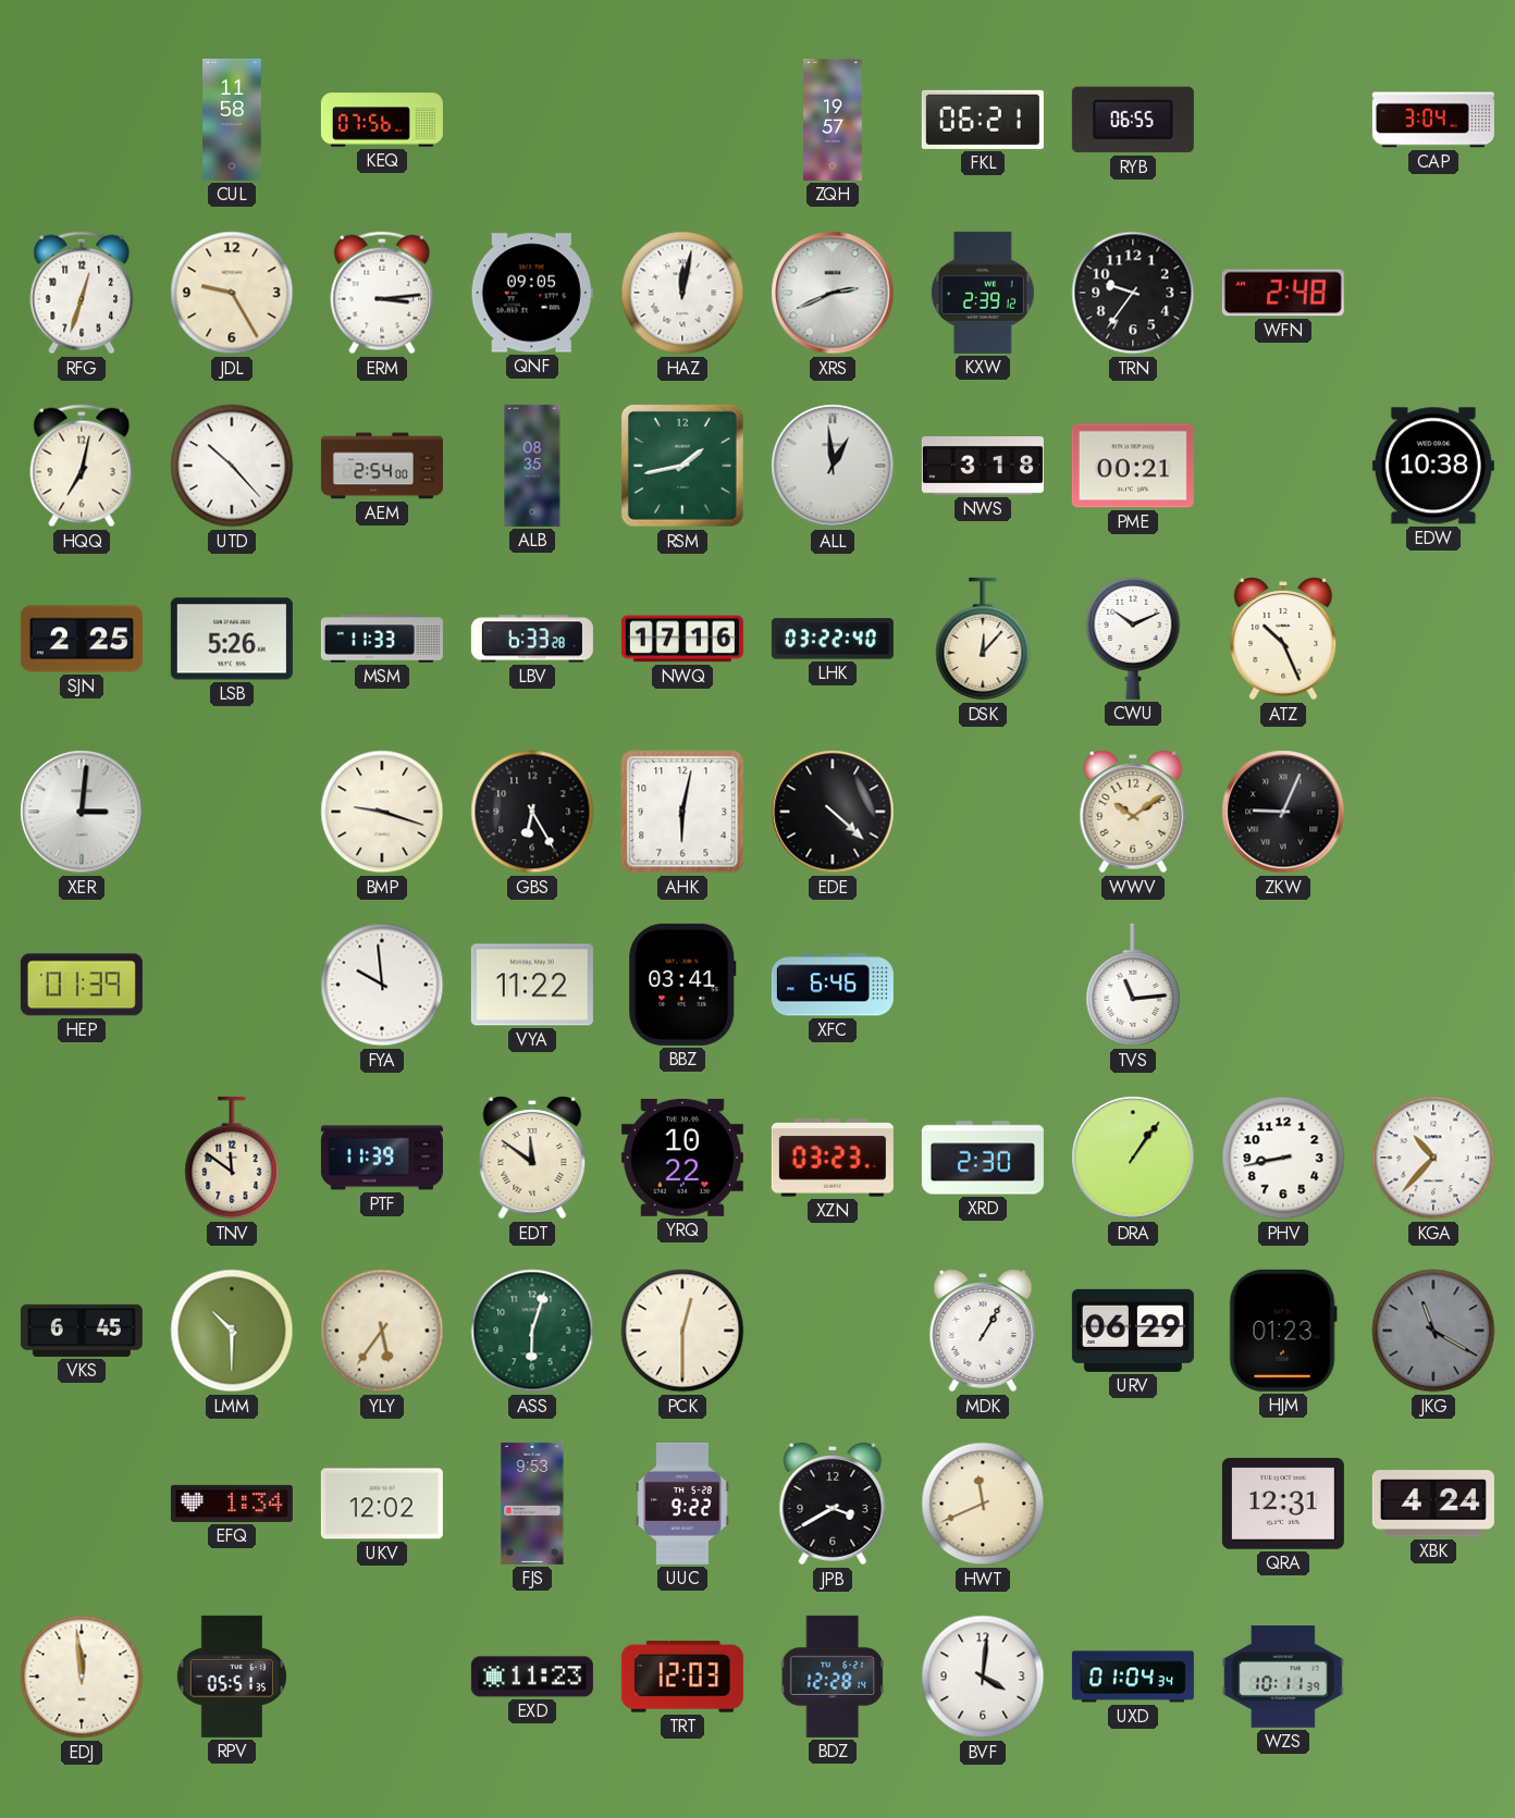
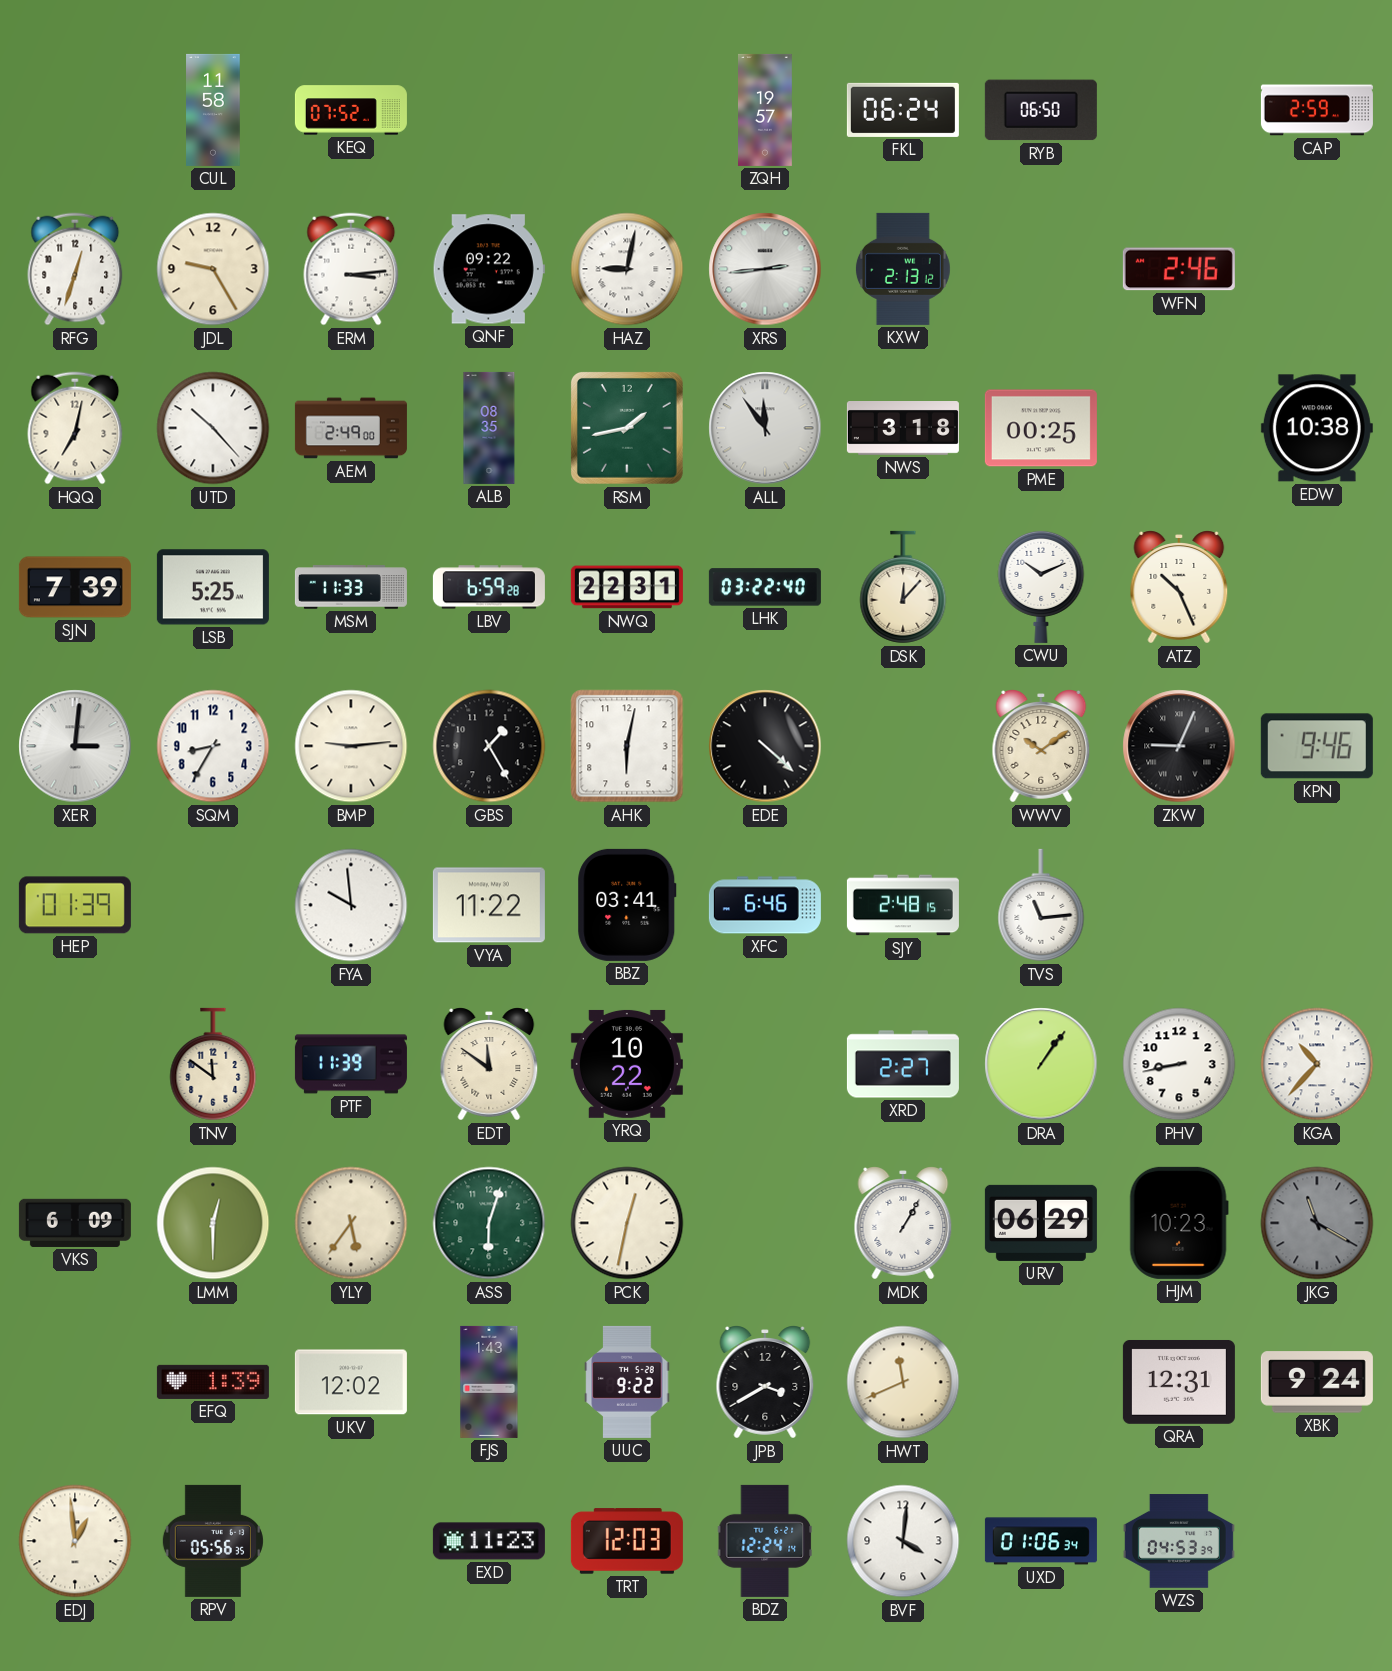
KEQ: 07:56 -> 07:52 (351, 110)
FKL: 06:21 -> 06:24 (903, 110)
RYB: 06:55 -> 06:50 (1041, 110)
CAP: 3:04 -> 2:59 (1317, 110)
QNF: 09:05 -> 09:22 (489, 269)
HAZ: 12:02 -> 9:02 (627, 269)
XRS: 2:41 -> 2:44 (765, 269)
KXW: 2:39 -> 2:13 (903, 269)
TRN: 9:36 -> none (1133, 293)
WFN: 2:48 -> 2:46 (1179, 269)
AEM: 2:54 -> 2:49 (351, 428)
ALL: 12:59 -> 11:54 (765, 428)
PME: 00:21 -> 00:25 (1041, 428)
SJN: 2:25 -> 7:39 (75, 587)
LSB: 5:26 -> 5:25 (213, 587)
LBV: 6:33 -> 6:59 (489, 587)
NWQ: 17:16 -> 22:31 (627, 587)
SQM: none -> 8:35 (213, 746)
BMP: 9:18 -> 9:14 (351, 746)
GBS: 6:25 -> 1:25 (489, 746)
KPN: none -> 9:46 (1317, 746)
SJY: none -> 2:48 (903, 905)
XZN: 03:23 -> none (833, 1158)
XRD: 2:30 -> 2:27 (903, 1064)
VKS: 6:45 -> 6:09 (75, 1223)
LMM: 10:30 -> 12:30 (213, 1223)
PCK: 12:30 -> 12:32 (627, 1223)
HJM: 01:23 -> 10:23 (1179, 1223)
EFQ: 1:34 -> 1:39 (213, 1382)
FJS: 9:53 -> 1:43 (489, 1382)
XBK: 4:24 -> 9:24 (1317, 1382)
EDJ: 11:59 -> 12:59 (75, 1541)
RPV: 05:51 -> 05:56 (213, 1541)
BDZ: 12:28 -> 12:24 (765, 1541)
UXD: 01:04 -> 01:06 (1041, 1541)
WZS: 10:11 -> 04:53 (1179, 1541)
